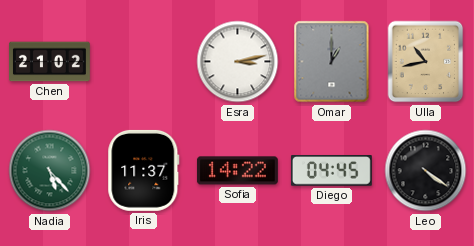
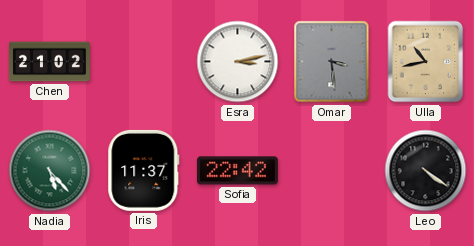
Omar: 1:00 -> 3:29 (332, 62)
Sofia: 14:22 -> 22:42 (237, 171)
Diego: 04:45 -> none (331, 171)
